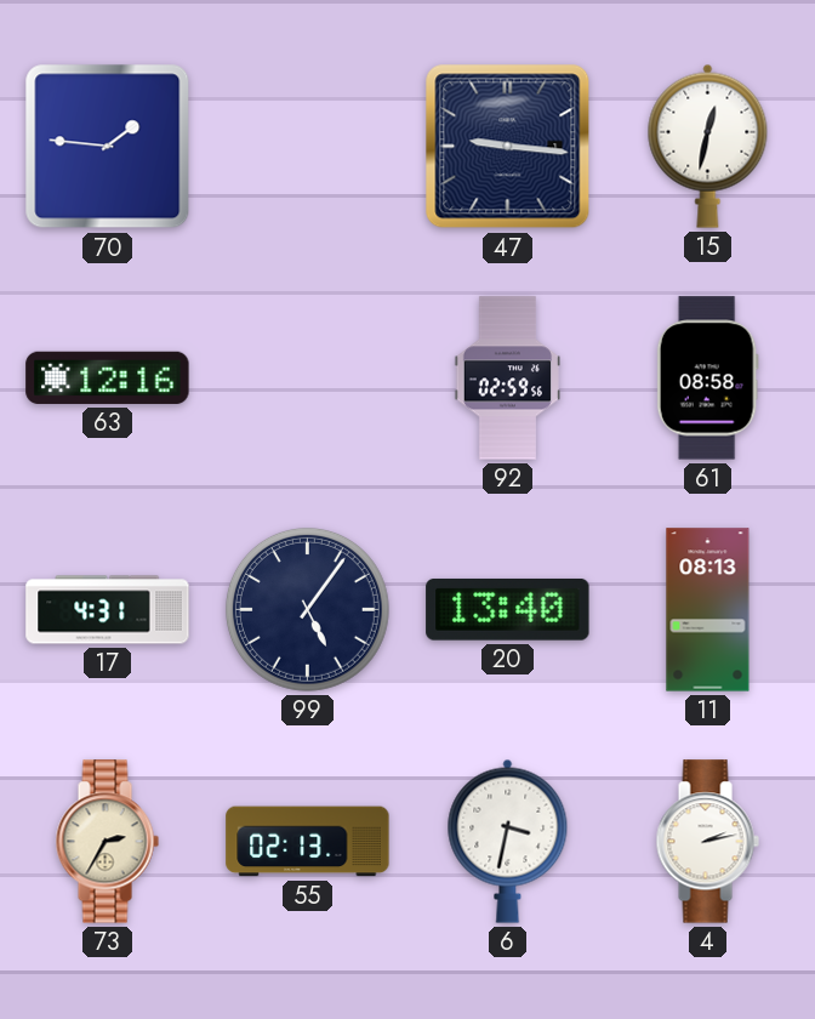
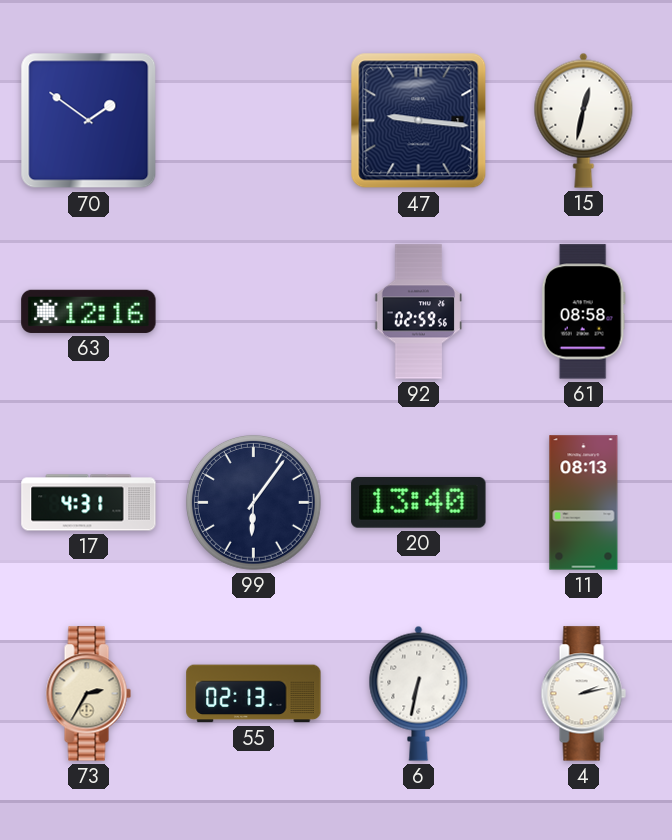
70: 1:46 -> 1:51 (89, 121)
99: 5:06 -> 6:06 (253, 502)
6: 3:32 -> 6:32 (419, 693)
